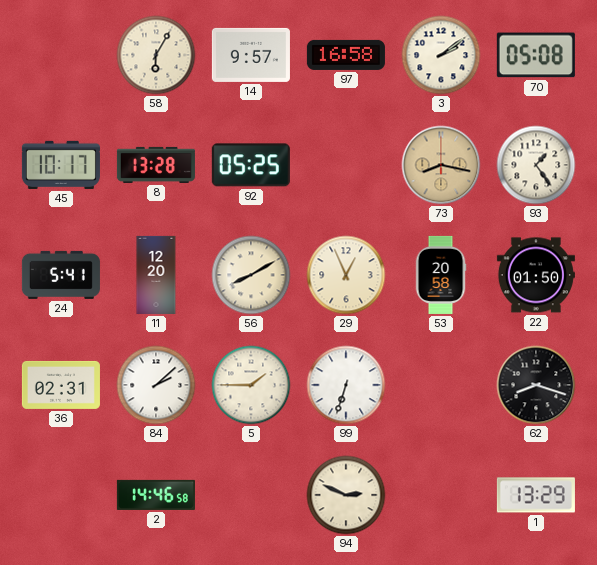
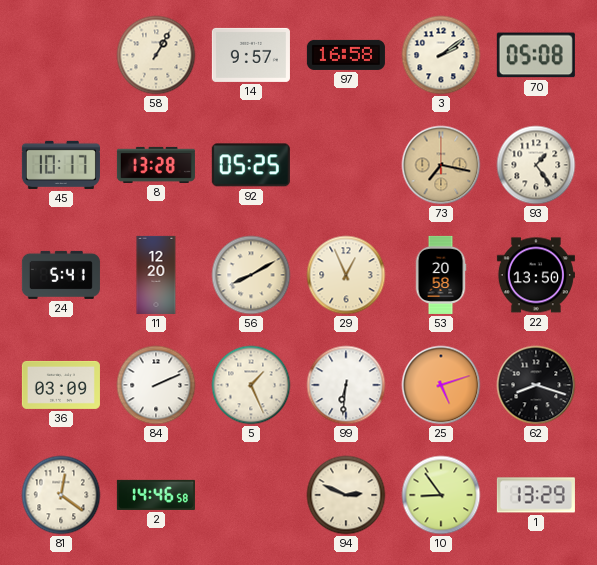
58: 6:05 -> 1:05 (156, 55)
73: 8:17 -> 7:17 (441, 165)
22: 01:50 -> 13:50 (536, 275)
36: 02:31 -> 03:09 (61, 385)
84: 2:08 -> 2:11 (156, 385)
5: 1:45 -> 1:26 (251, 385)
99: 6:33 -> 6:31 (346, 385)
25: none -> 5:12 (441, 385)
81: none -> 12:21 (61, 495)
10: none -> 8:54 (441, 495)
